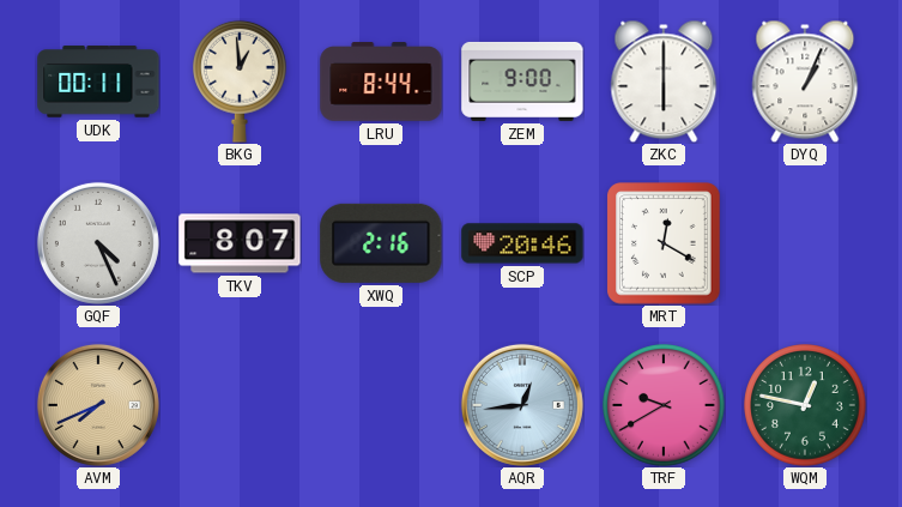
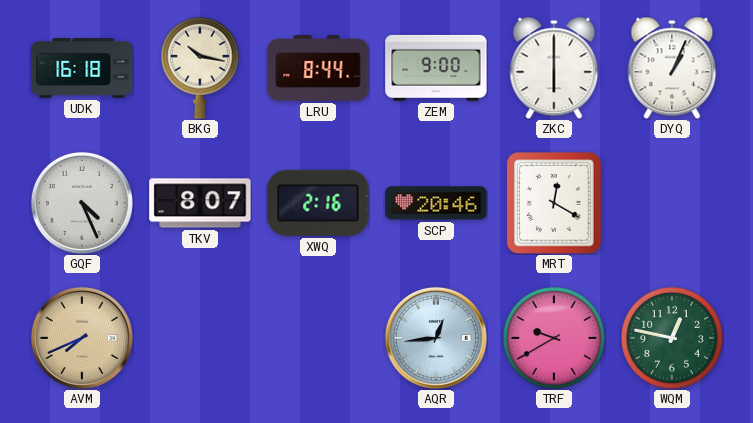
UDK: 00:11 -> 16:18 (82, 68)
BKG: 12:59 -> 10:17 (201, 68)
